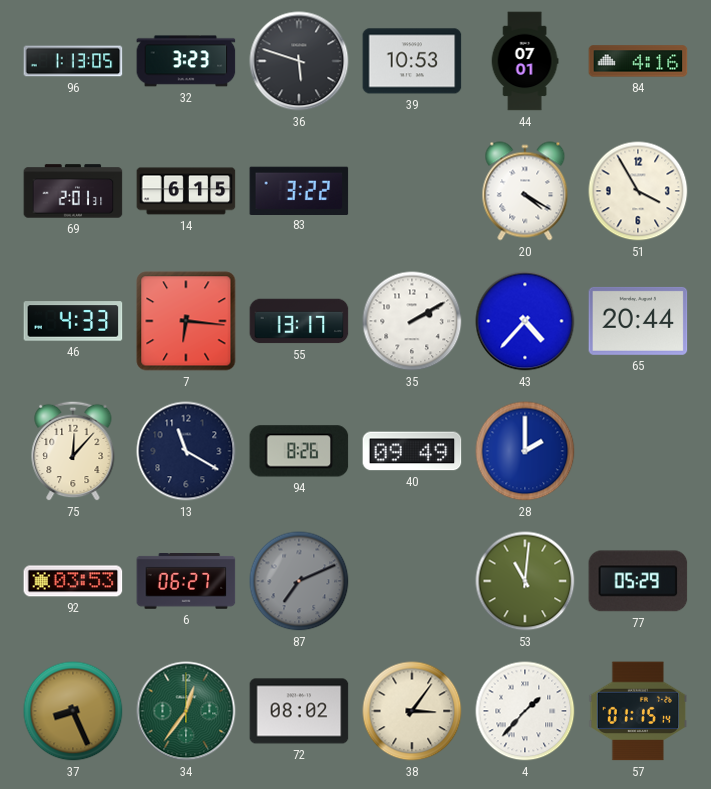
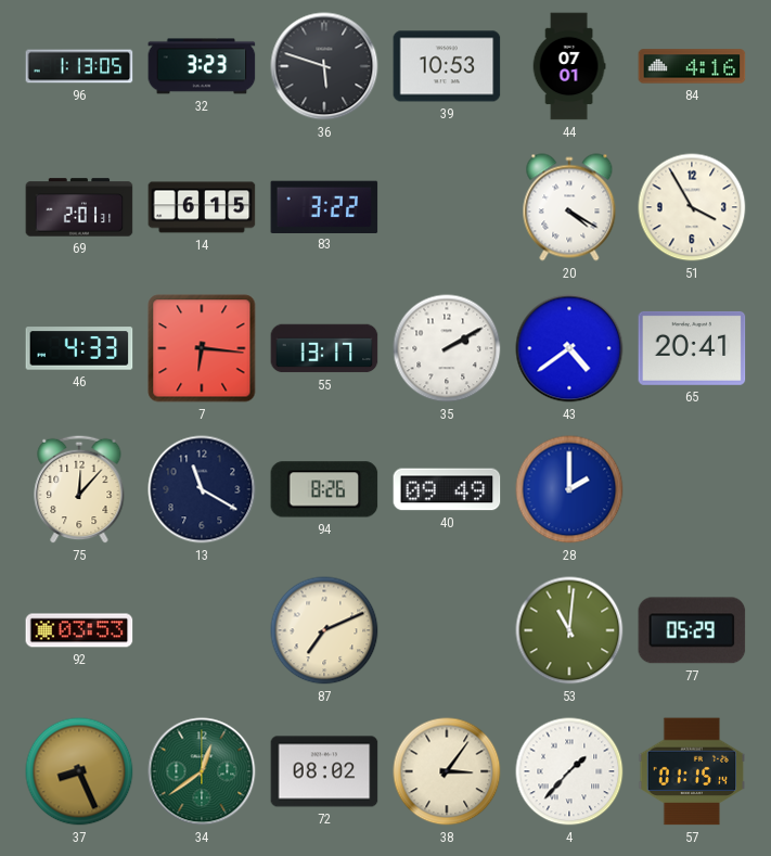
43: 4:37 -> 4:39 (569, 348)
65: 20:44 -> 20:41 (692, 348)
6: 06:27 -> none (186, 582)
87 dial: grey -> cream (324, 630)
34: 12:36 -> 12:39 (202, 771)
